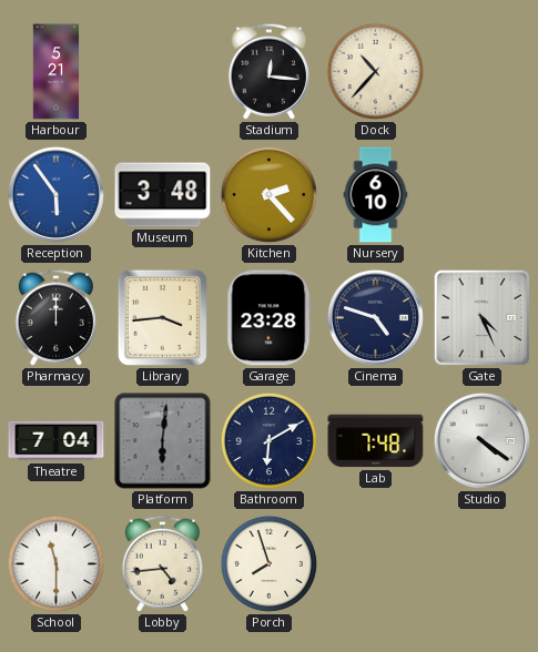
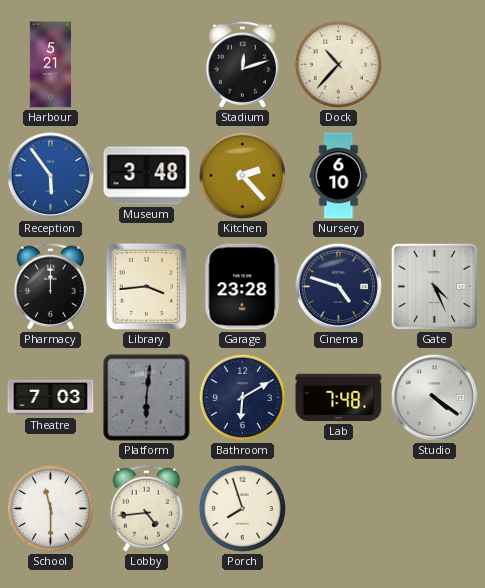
Stadium: 12:16 -> 12:12 (242, 64)
Theatre: 7:04 -> 7:03 (51, 398)
